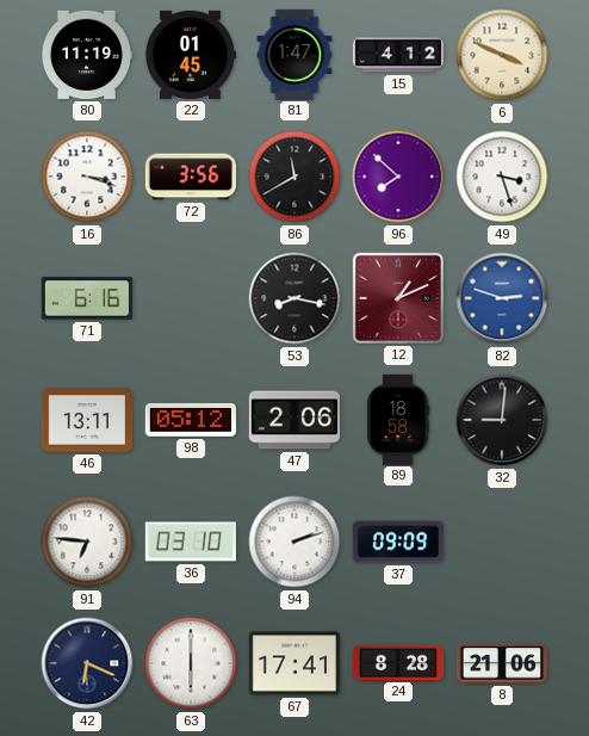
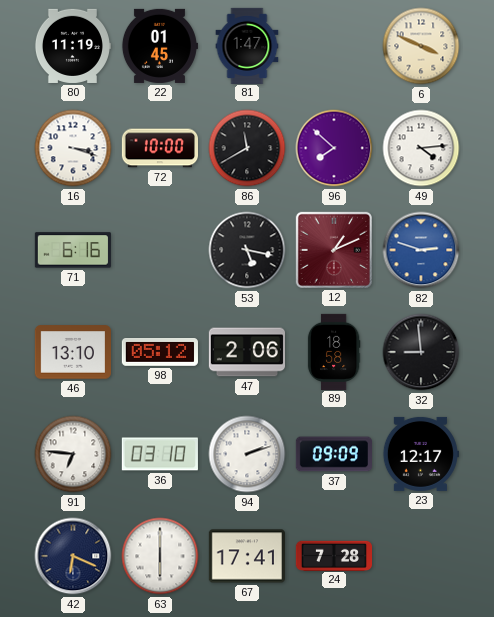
15: 4:12 -> none (397, 55)
72: 3:56 -> 10:00 (159, 148)
49: 3:27 -> 4:14 (421, 148)
53: 8:17 -> 5:17 (247, 250)
46: 13:11 -> 13:10 (73, 352)
32: 9:01 -> 8:59 (421, 352)
23: none -> 12:17 (420, 454)
24: 8:28 -> 7:28 (333, 555)
8: 21:06 -> none (502, 663)
